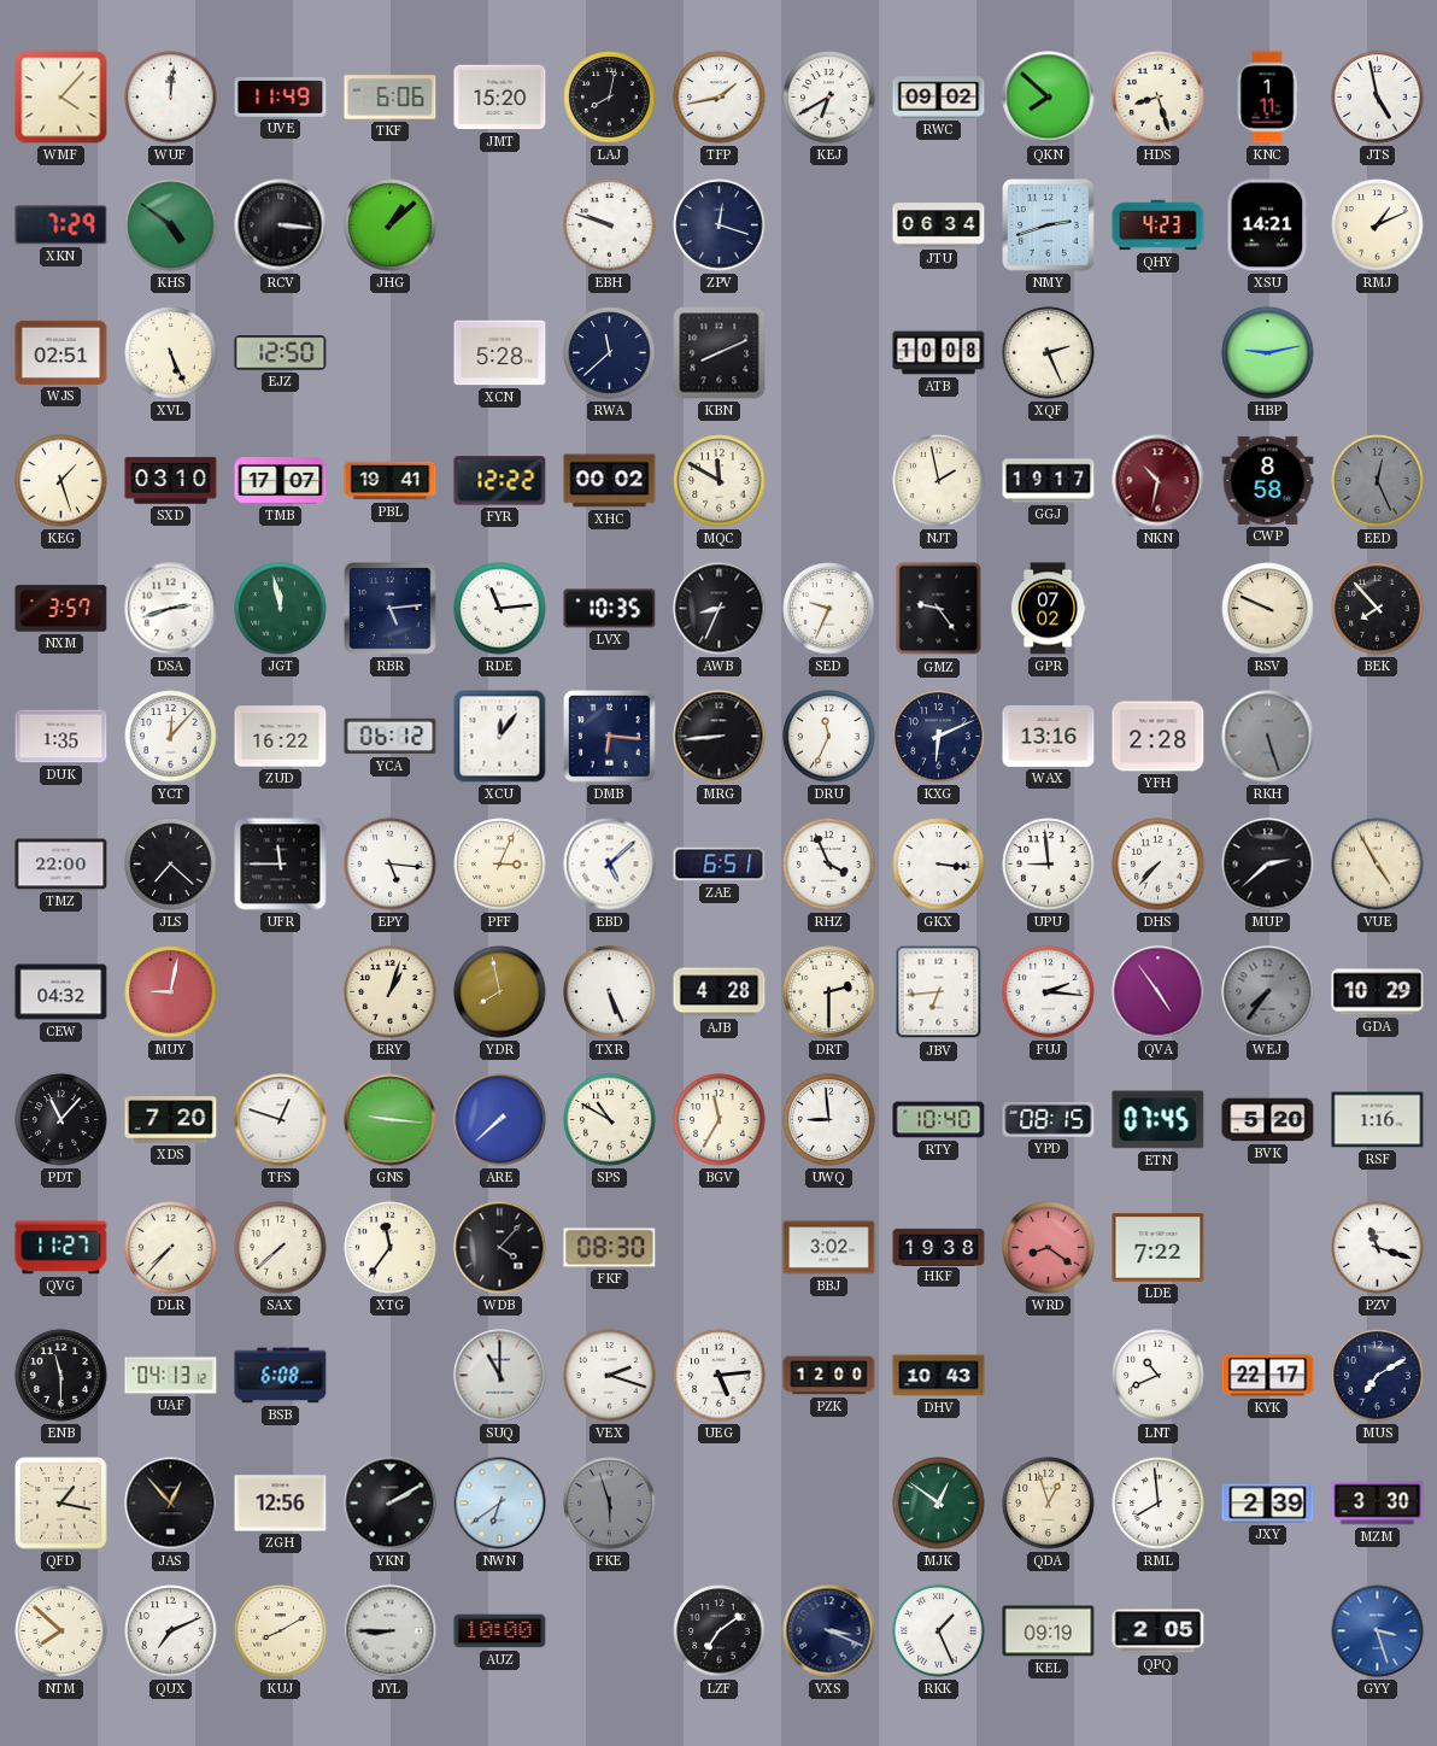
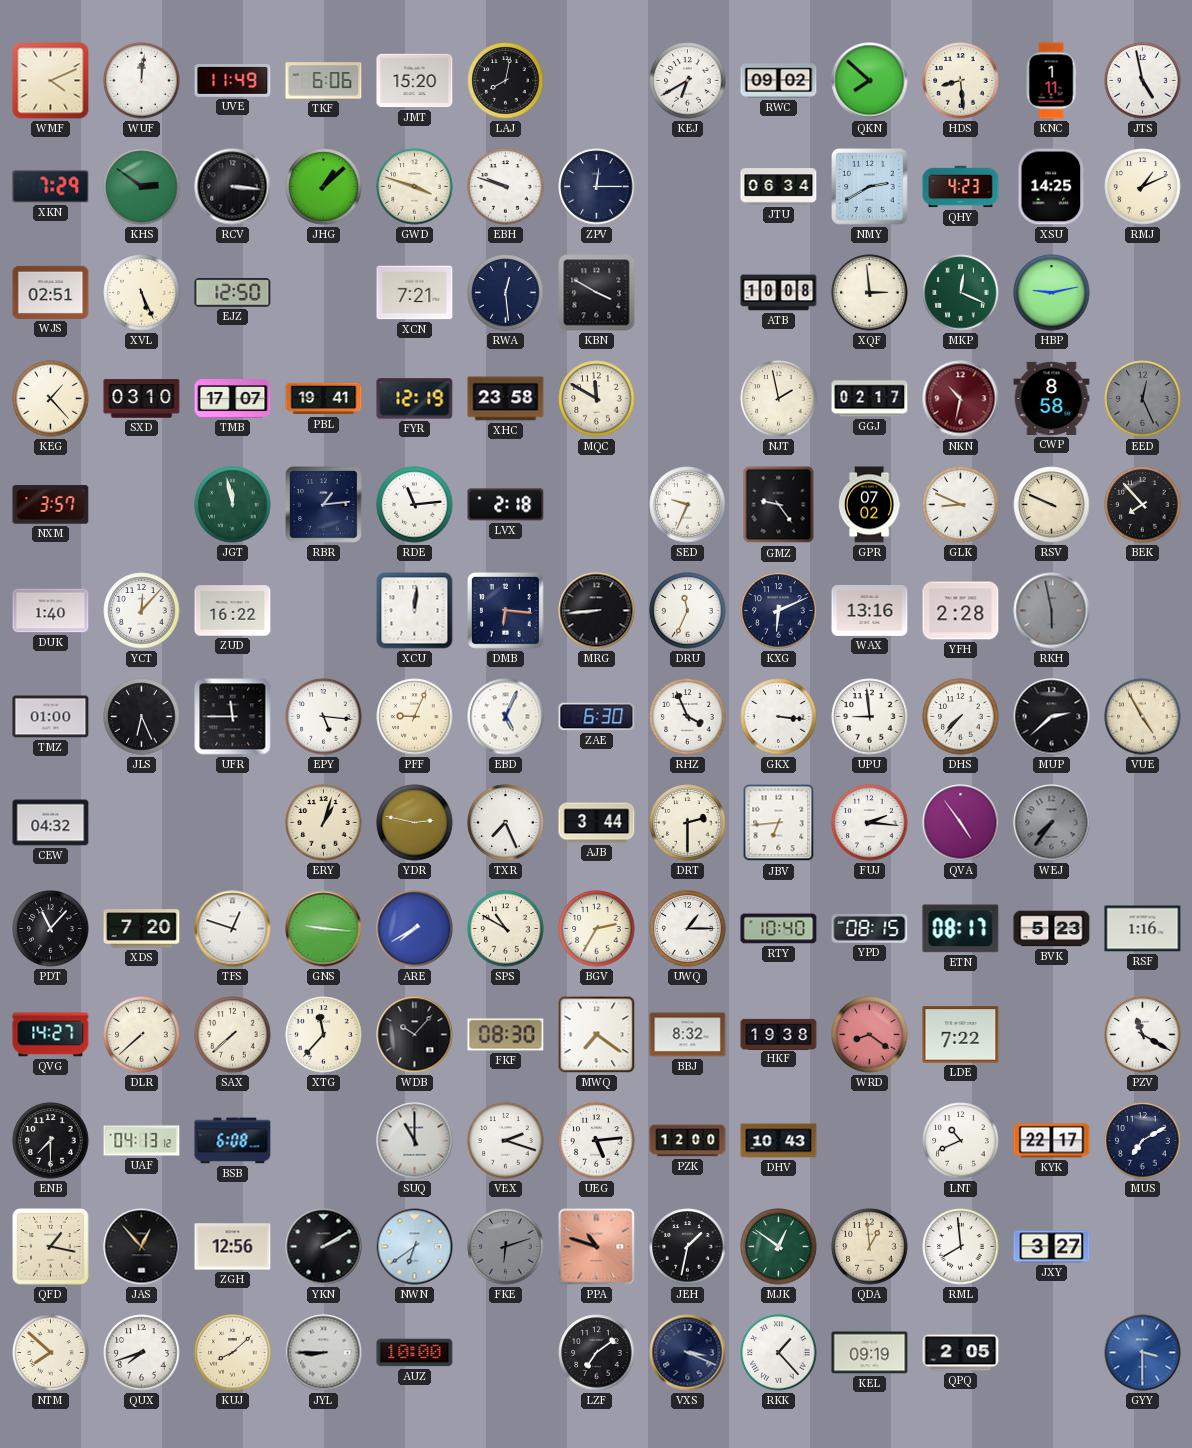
WMF: 4:07 -> 4:11 (51, 81)
TFP: 1:43 -> none (720, 98)
HDS: 8:27 -> 8:29 (961, 81)
KHS: 4:51 -> 2:51 (142, 187)
GWD: none -> 3:48 (415, 187)
ZPV: 12:18 -> 12:15 (597, 187)
NMY: 2:42 -> 2:40 (870, 187)
XSU: 14:21 -> 14:25 (1052, 187)
XCN: 5:28 -> 7:21 (415, 293)
RWA: 11:38 -> 12:29 (506, 293)
KBN: 8:11 -> 3:50 (597, 293)
XQF: 2:26 -> 2:59 (870, 293)
MKP: none -> 12:19 (961, 293)
KEG: 1:27 -> 1:23 (51, 399)
FYR: 12:22 -> 12:19 (415, 399)
XHC: 00:02 -> 23:58 (506, 399)
GGJ: 19:17 -> 02:17 (870, 399)
DSA: 2:42 -> none (171, 609)
RBR: 5:14 -> 1:14 (324, 505)
LVX: 10:35 -> 2:18 (506, 505)
AWB: 8:34 -> none (720, 609)
GLK: none -> 8:49 (961, 505)
DUK: 1:35 -> 1:40 (51, 611)
YCA: 06:12 -> none (391, 737)
XCU: 12:06 -> 12:01 (415, 611)
RKH: 5:27 -> 5:58 (1052, 611)
TMZ: 22:00 -> 01:00 (51, 717)
JLS: 7:22 -> 6:26 (142, 717)
PFF: 3:04 -> 9:04 (415, 717)
EBD: 5:08 -> 5:04 (506, 717)
ZAE: 6:51 -> 6:30 (597, 717)
MUY: 9:02 -> none (171, 992)
YDR: 7:58 -> 2:47 (415, 823)
TXR: 5:26 -> 7:26 (506, 823)
AJB: 4:28 -> 3:44 (597, 823)
GDA: 10:29 -> none (1378, 992)
ARE: 7:38 -> 7:40 (415, 929)
BGV: 11:35 -> 2:35 (597, 929)
UWQ: 8:59 -> 1:15 (688, 929)
ETN: 07:45 -> 08:17 (961, 929)
BVK: 5:20 -> 5:23 (1052, 929)
QVG: 11:27 -> 14:27 (51, 1035)
DLR: 7:37 -> 7:38 (142, 1035)
XTG: 11:36 -> 11:37 (324, 1035)
WDB: 4:07 -> 10:07 (415, 1035)
MWQ: none -> 7:21 (597, 1035)
BBJ: 3:02 -> 8:32 (688, 1035)
PZV: 11:18 -> 11:20 (1143, 1035)
ENB: 11:30 -> 7:30 (51, 1141)
FKE: 5:57 -> 6:12 (506, 1247)
PPA: none -> 10:48 (597, 1247)
JEH: none -> 1:32 (688, 1247)
QDA: 12:57 -> 12:59 (870, 1247)
JXY: 2:39 -> 3:27 (1052, 1247)
MZM: 3:30 -> none (1378, 1504)
QUX: 7:11 -> 7:42 (142, 1353)
KUJ: 8:10 -> 8:08 (233, 1353)
RKK: 1:26 -> 1:23 (779, 1353)
GYY: 3:27 -> 3:30 (1143, 1353)
